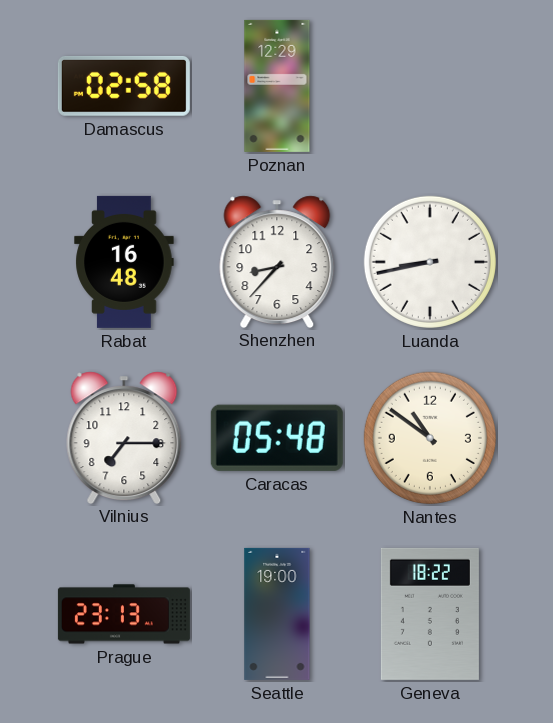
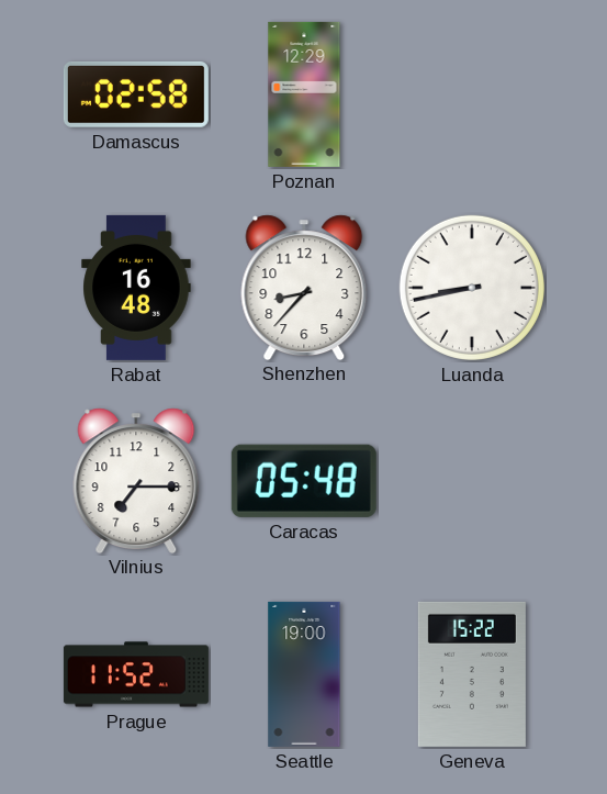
Nantes: 10:51 -> none (430, 438)
Prague: 23:13 -> 11:52 (136, 674)
Geneva: 18:22 -> 15:22 (472, 674)
